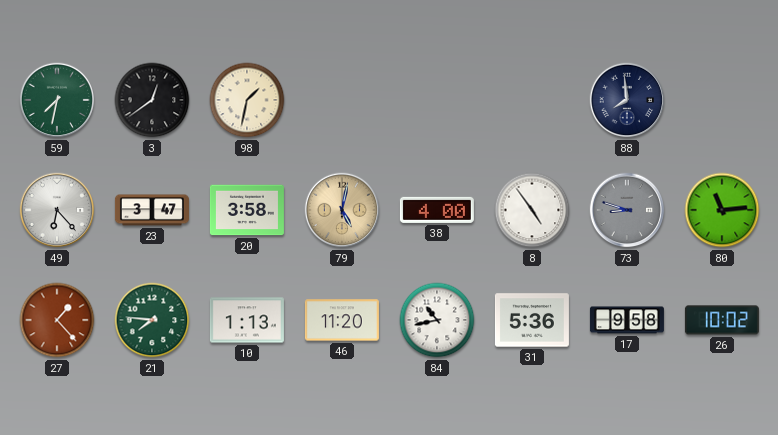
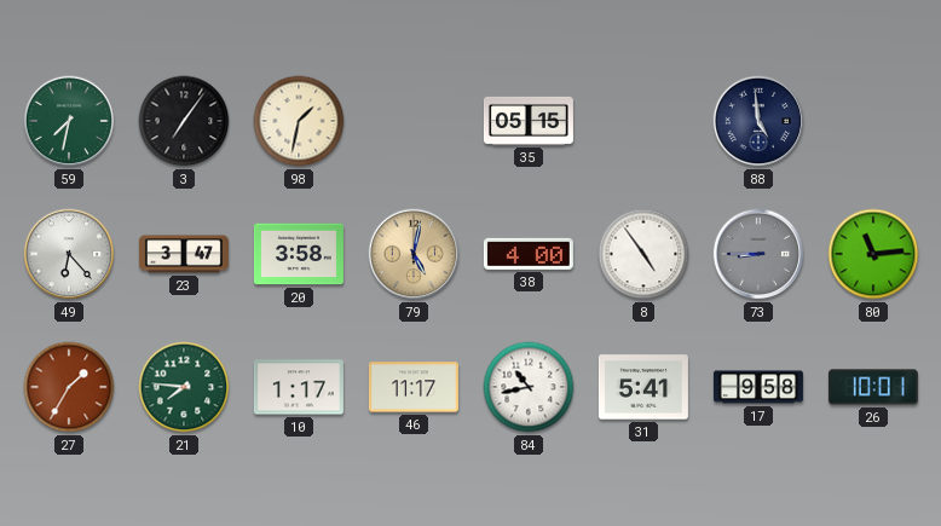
3: 12:39 -> 7:06 (184, 121)
35: none -> 05:15 (529, 121)
88: 7:59 -> 4:59 (758, 121)
73: 8:48 -> 8:45 (758, 254)
27: 1:23 -> 1:35 (69, 387)
10: 1:13 -> 1:17 (299, 387)
46: 11:20 -> 11:17 (414, 387)
31: 5:36 -> 5:41 (643, 387)
26: 10:02 -> 10:01 (873, 387)
